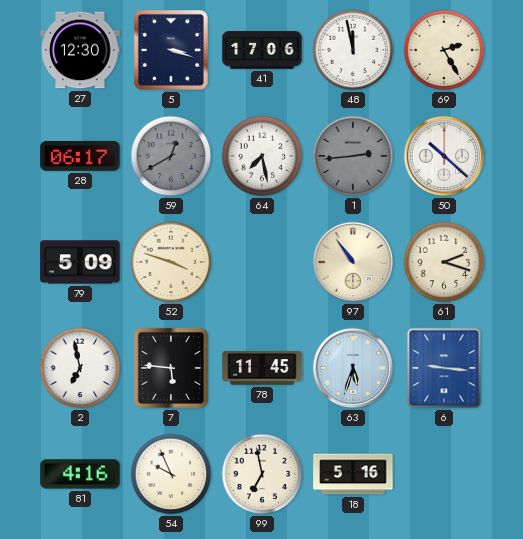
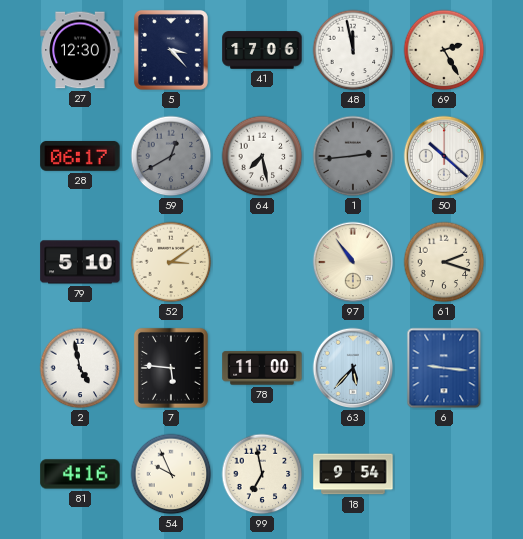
5: 3:18 -> 3:23 (171, 50)
79: 5:09 -> 5:10 (80, 262)
52: 3:48 -> 3:09 (171, 262)
2: 6:58 -> 4:58 (80, 368)
78: 11:45 -> 11:00 (262, 368)
63: 5:33 -> 5:37 (353, 368)
18: 5:16 -> 9:54 (353, 474)
